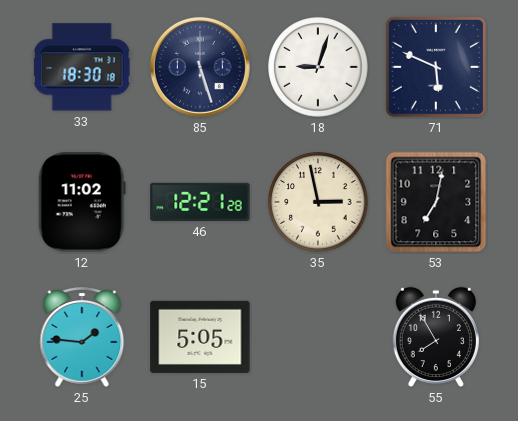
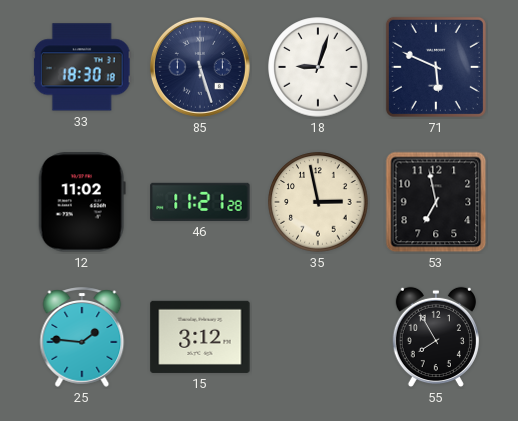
46: 12:21 -> 11:21 (200, 202)
53: 7:02 -> 6:58 (436, 202)
15: 5:05 -> 3:12 (200, 337)
